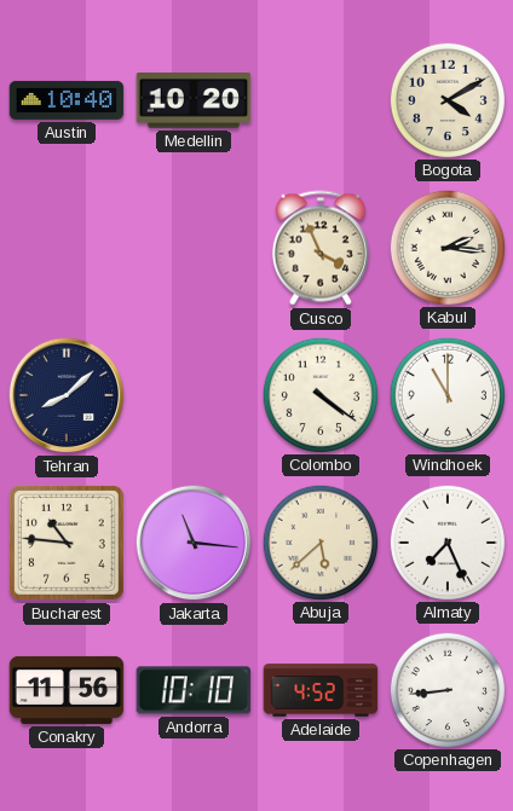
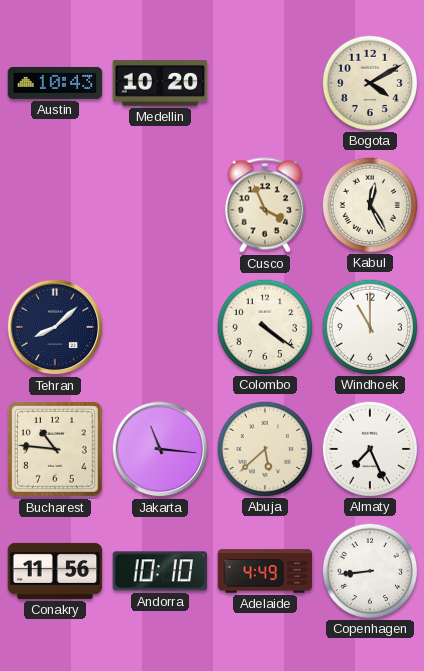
Austin: 10:40 -> 10:43 (55, 83)
Kabul: 2:16 -> 12:25 (369, 204)
Adelaide: 4:52 -> 4:49 (265, 571)
